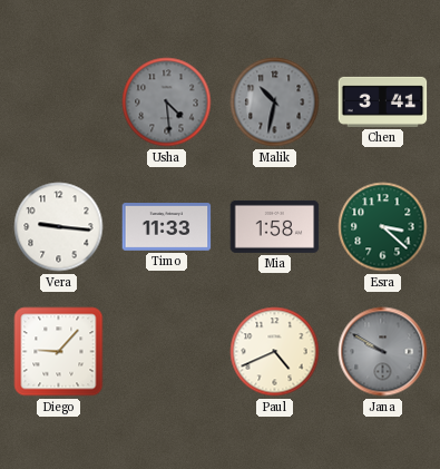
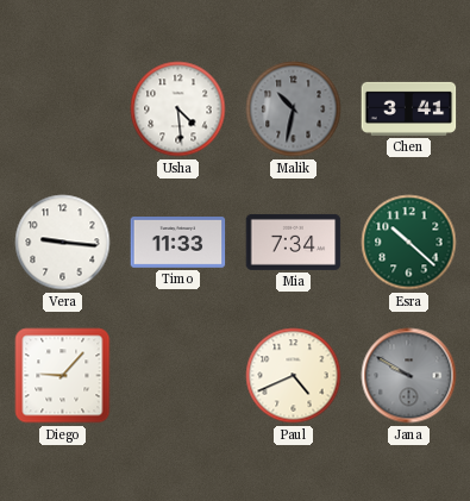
Usha dial: grey -> white (178, 109)
Mia: 1:58 -> 7:34 (294, 242)
Esra: 3:22 -> 10:22 (409, 243)
